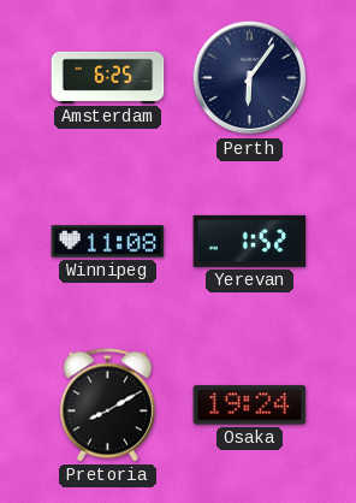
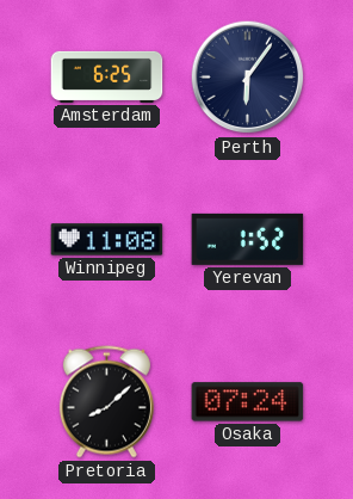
Pretoria: 8:10 -> 8:08 (106, 402)
Osaka: 19:24 -> 07:24 (248, 402)
